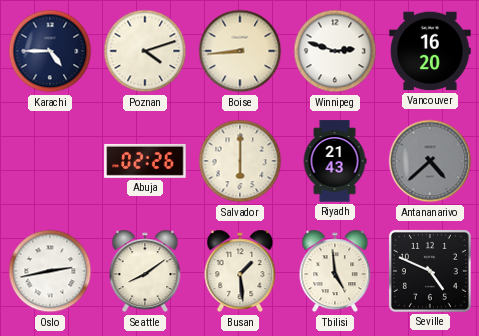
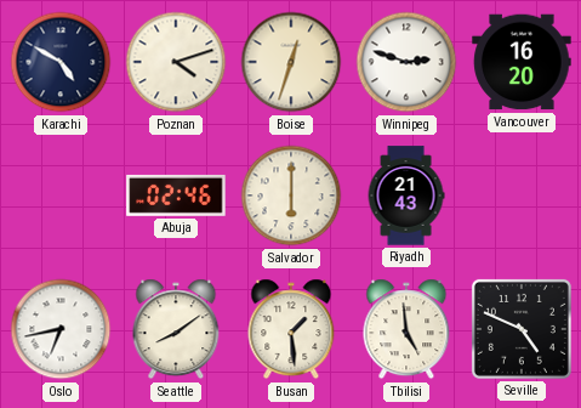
Karachi: 4:45 -> 4:50 (61, 62)
Boise: 8:44 -> 12:33 (291, 62)
Abuja: 02:26 -> 02:46 (176, 195)
Antananarivo: 4:38 -> none (430, 161)
Oslo: 2:43 -> 6:43 (61, 329)
